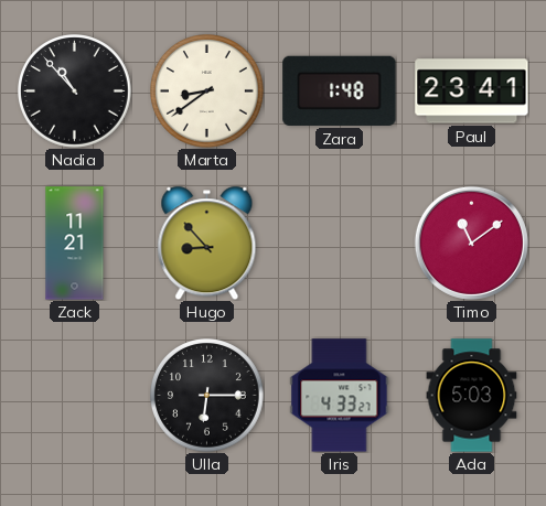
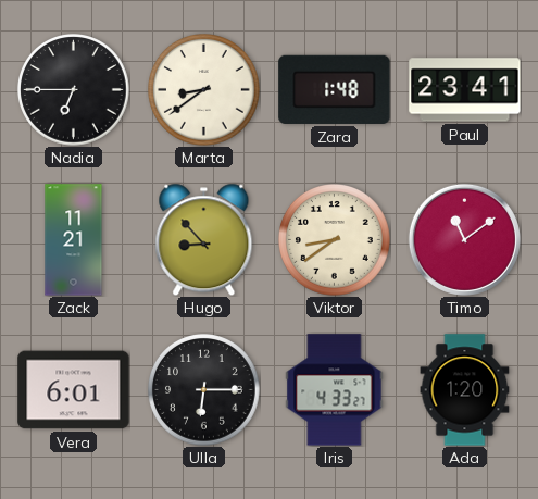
Nadia: 10:53 -> 6:45 (74, 90)
Viktor: none -> 8:39 (335, 240)
Vera: none -> 6:01 (74, 390)
Ada: 5:03 -> 1:20 (465, 390)
